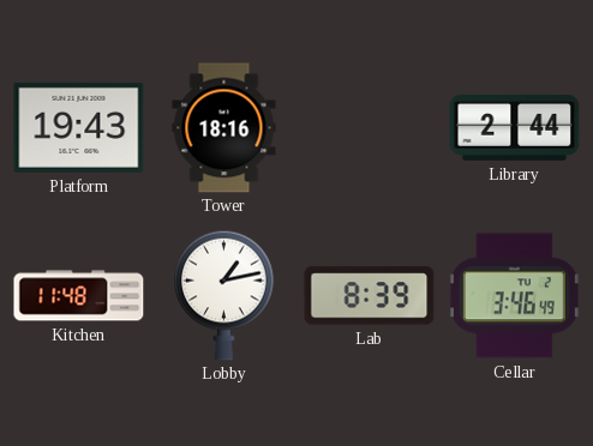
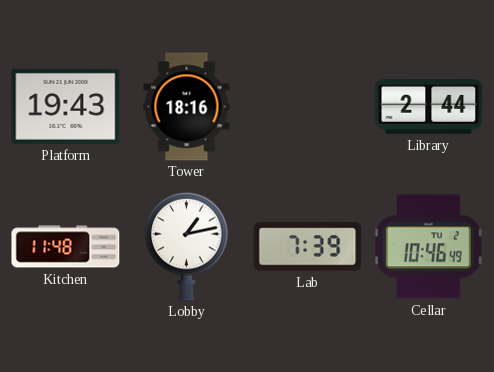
Lab: 8:39 -> 7:39 (308, 247)
Cellar: 3:46 -> 10:46 (428, 247)
